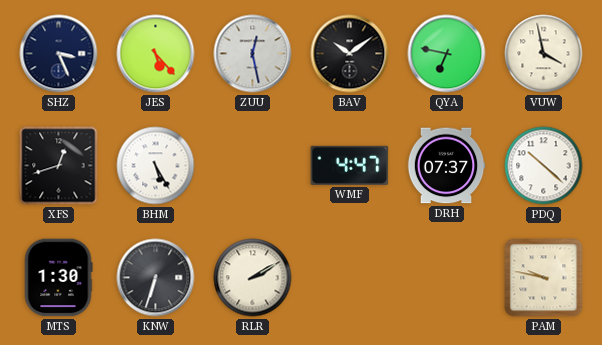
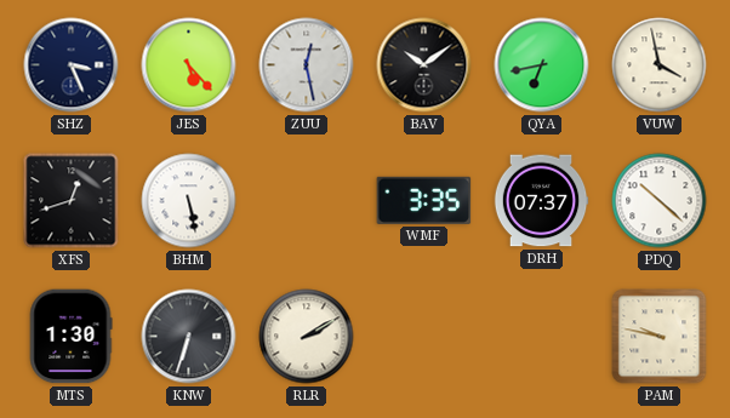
QYA: 6:47 -> 6:43 (542, 65)
BHM: 5:25 -> 5:28 (189, 201)
WMF: 4:47 -> 3:35 (424, 200)
